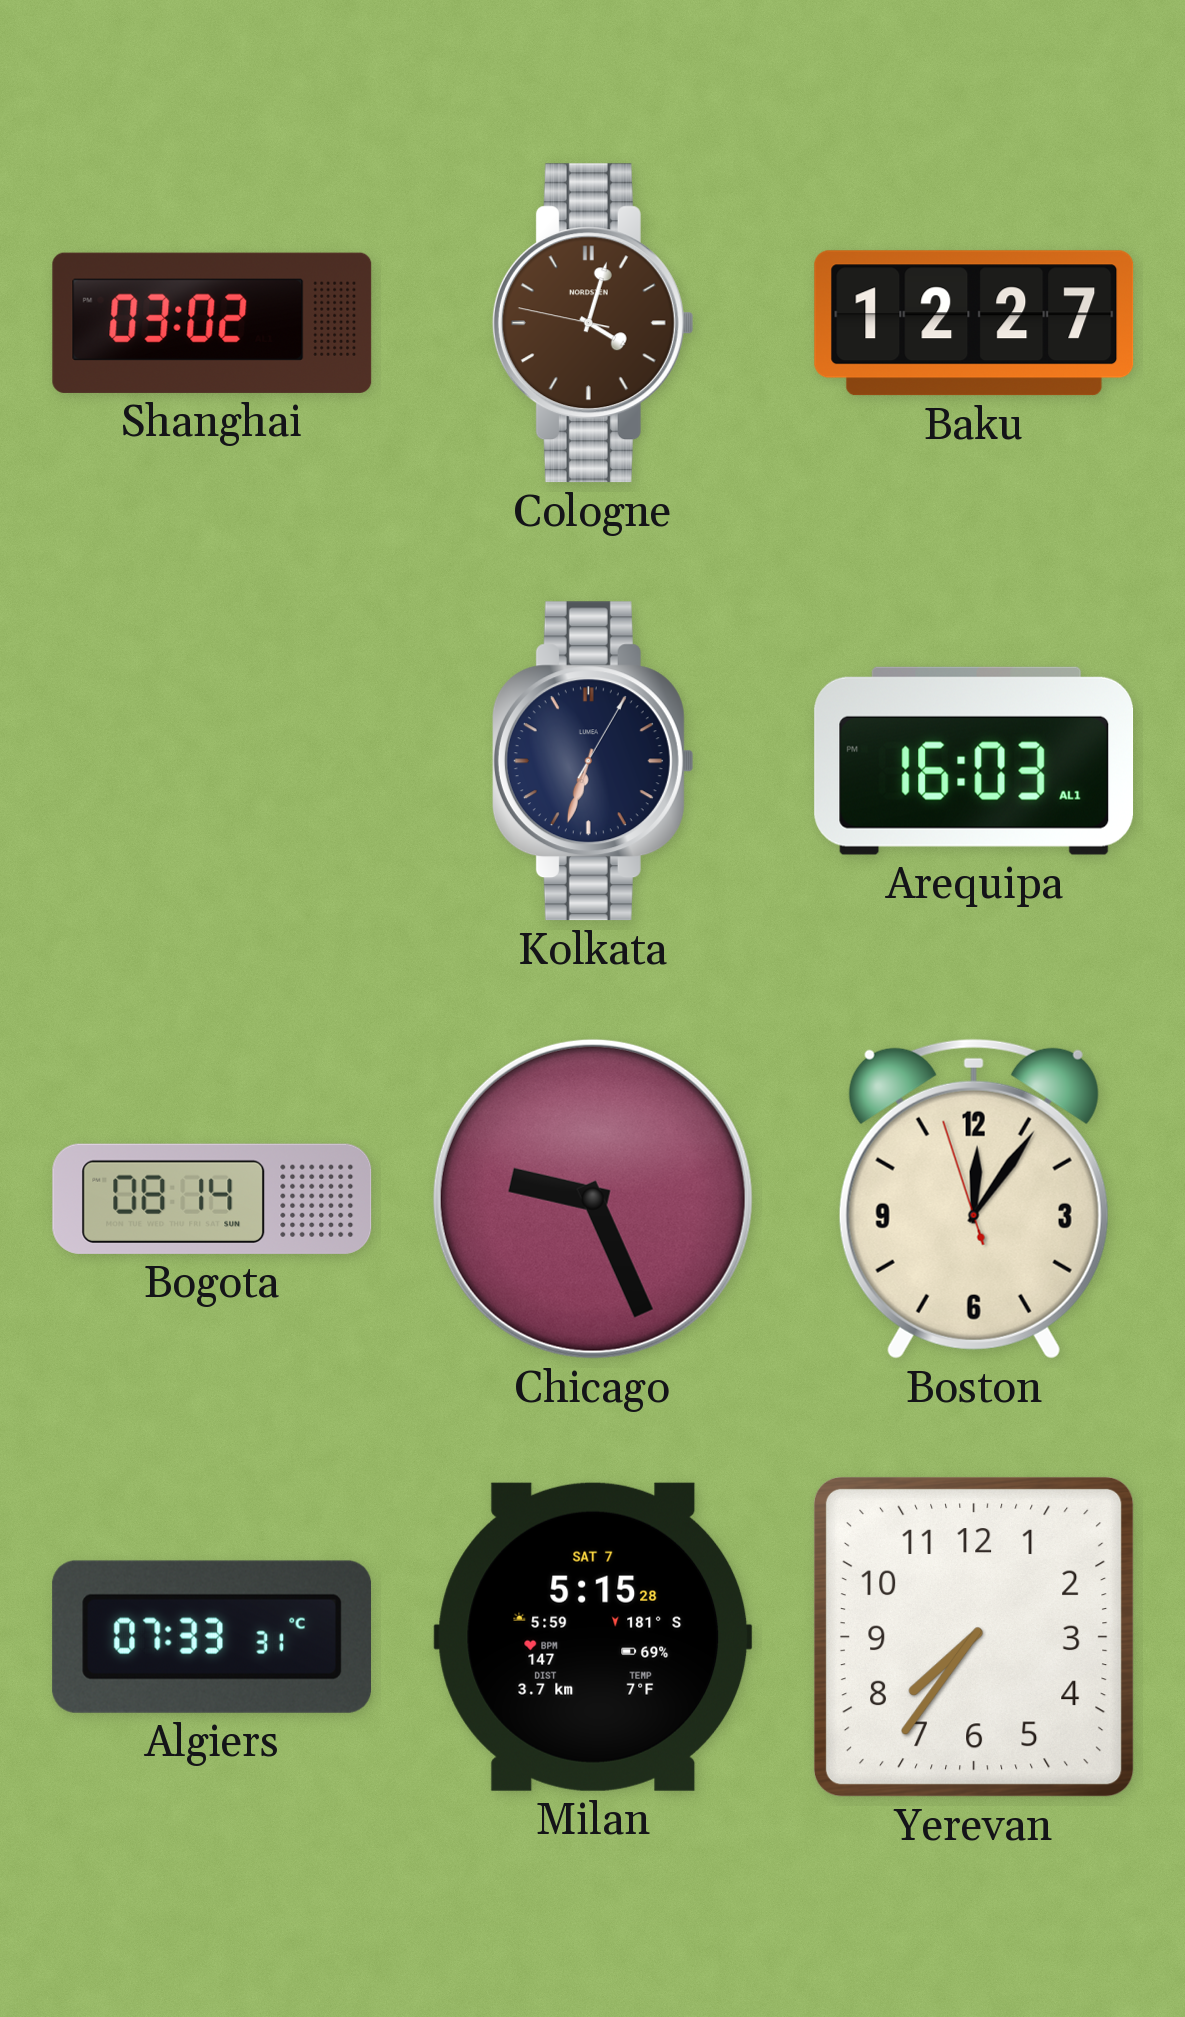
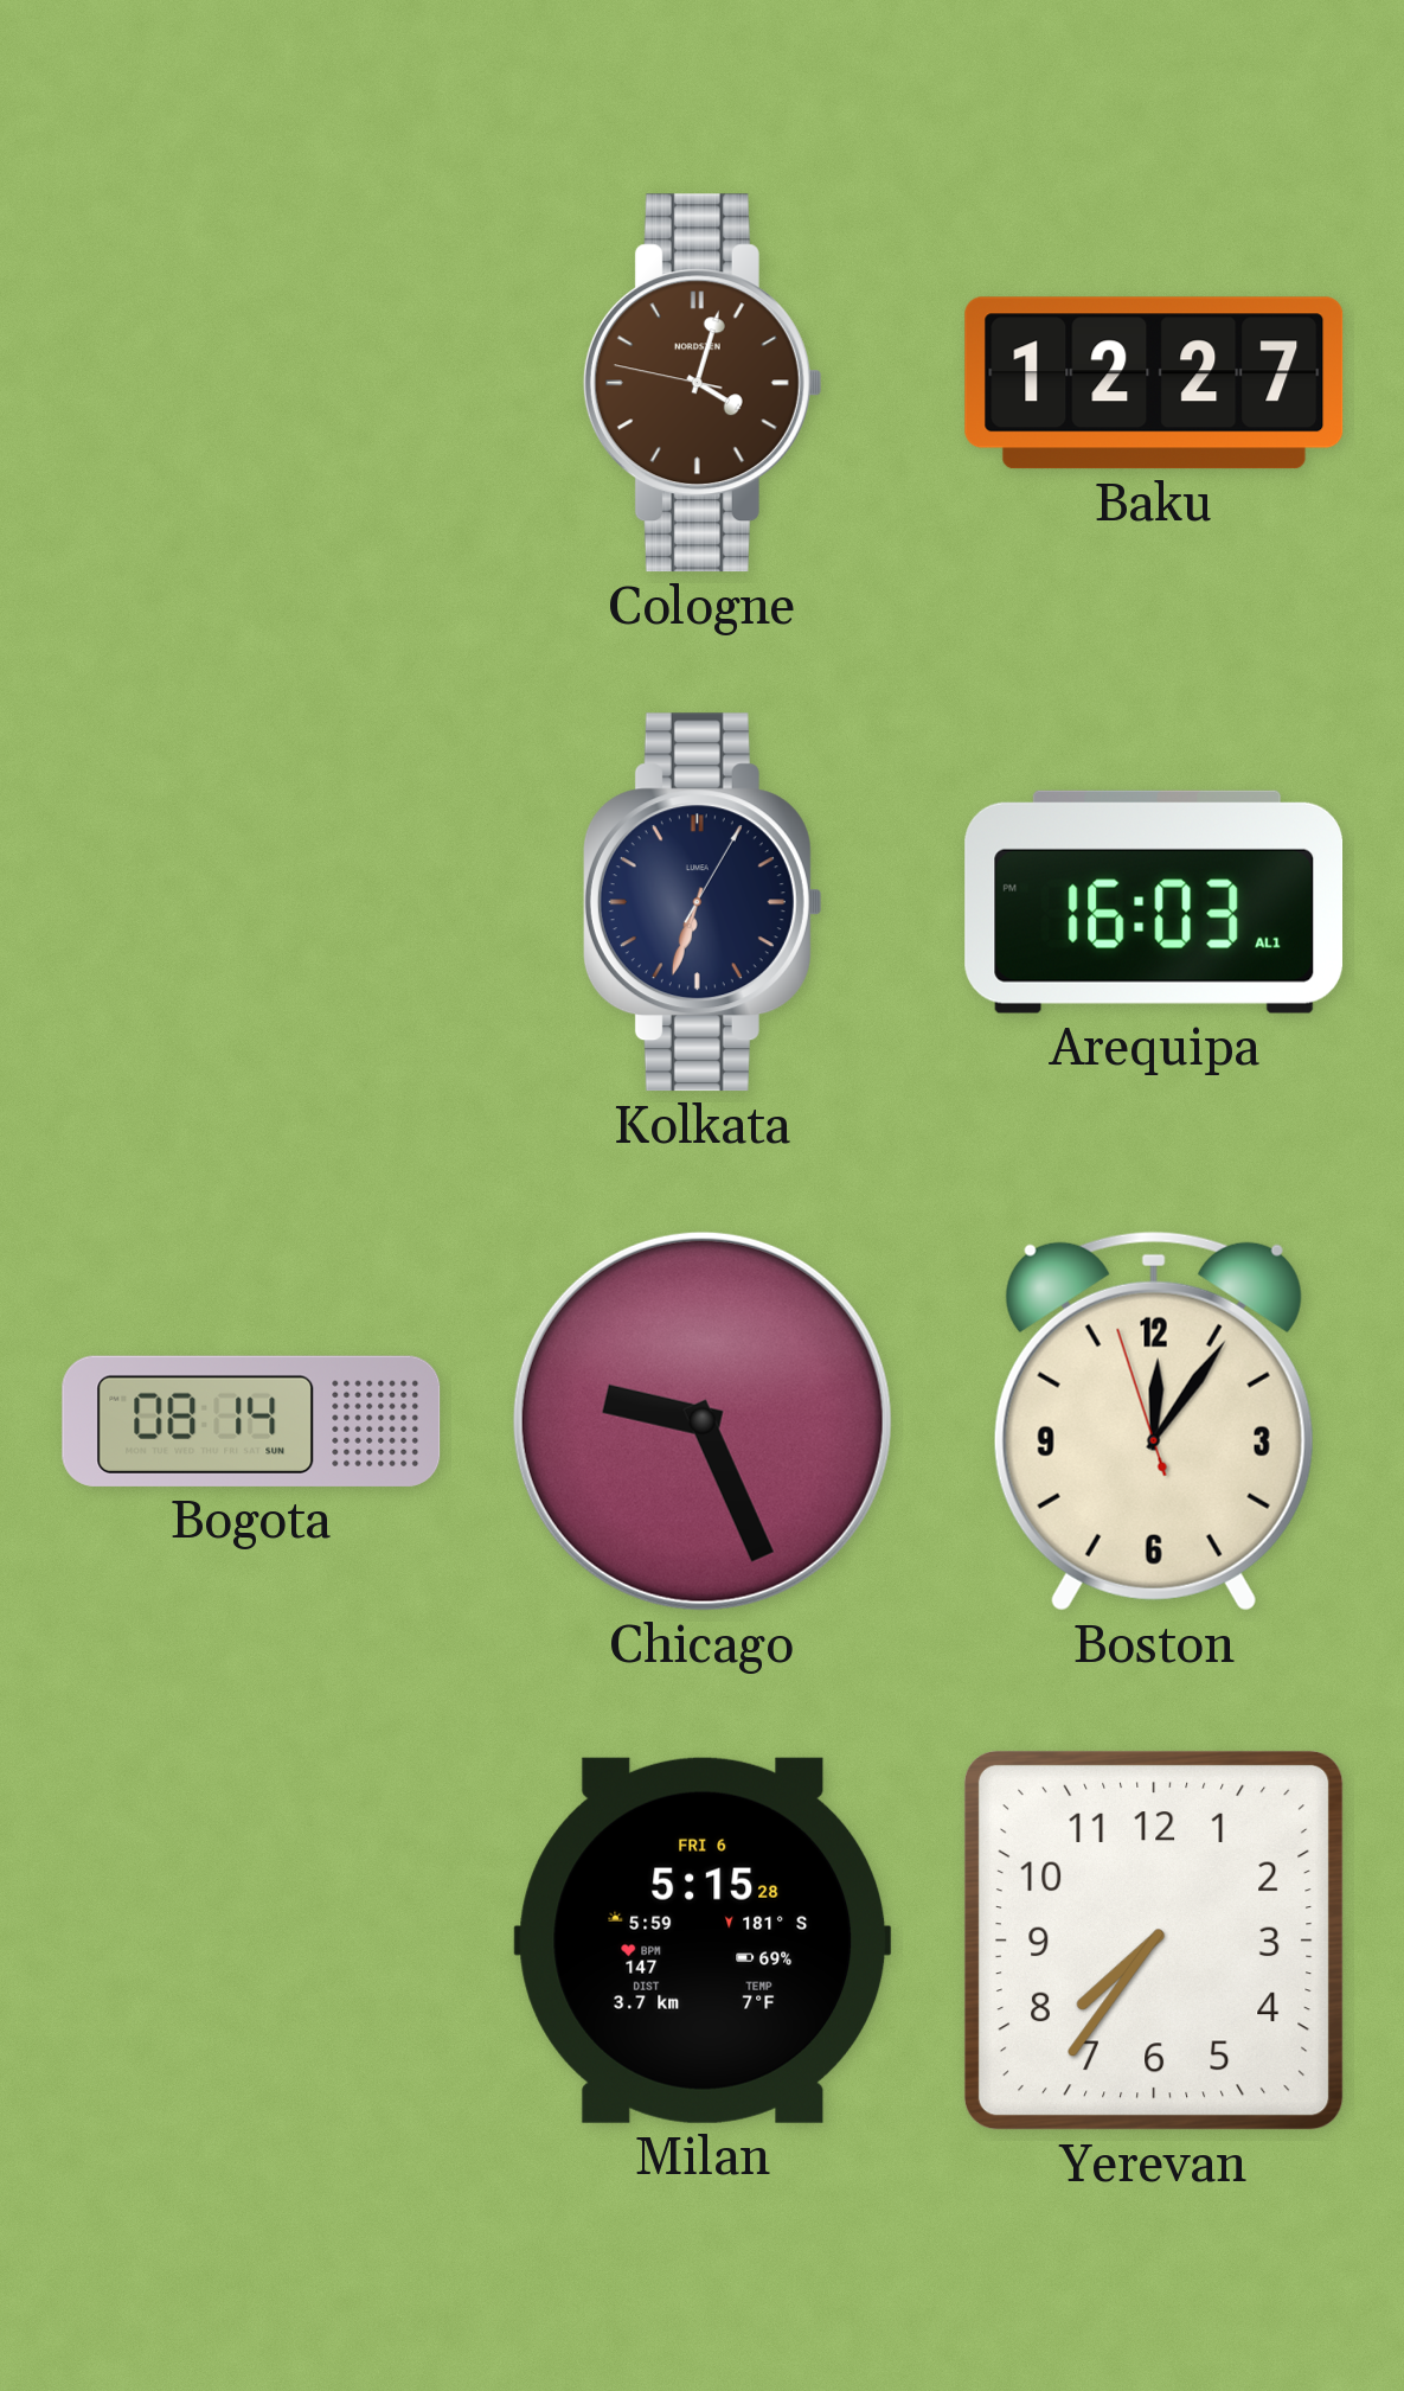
Shanghai: 03:02 -> none (212, 323)
Algiers: 07:33 -> none (211, 1637)
Milan date: SAT 7 -> FRI 6 (703, 1941)
